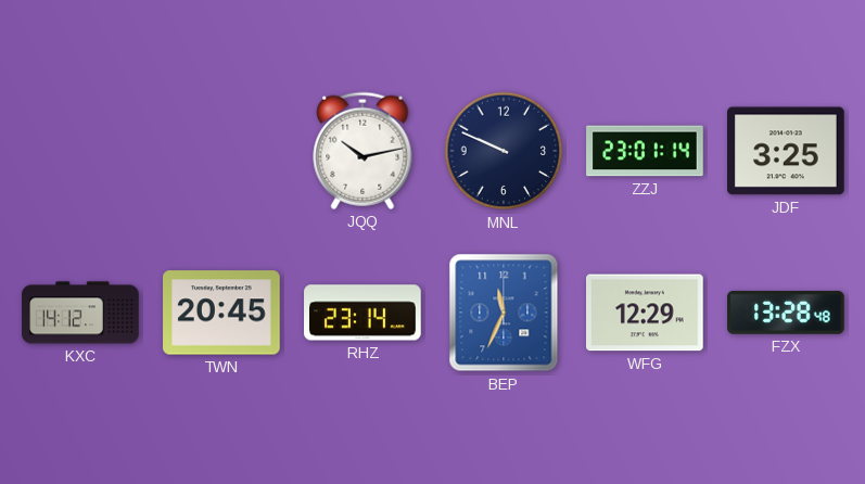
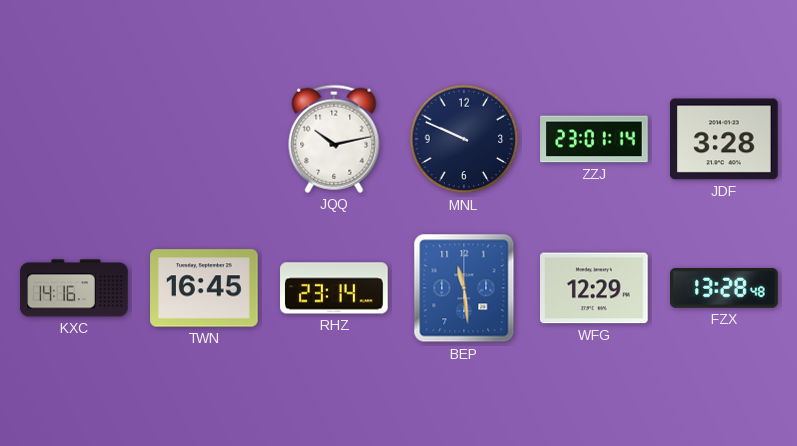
JDF: 3:25 -> 3:28 (724, 139)
KXC: 14:12 -> 14:16 (74, 288)
TWN: 20:45 -> 16:45 (204, 288)
BEP: 11:34 -> 11:29 (464, 288)
